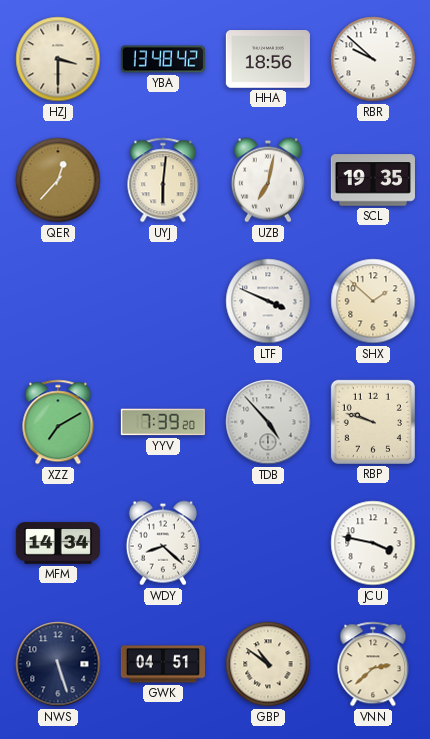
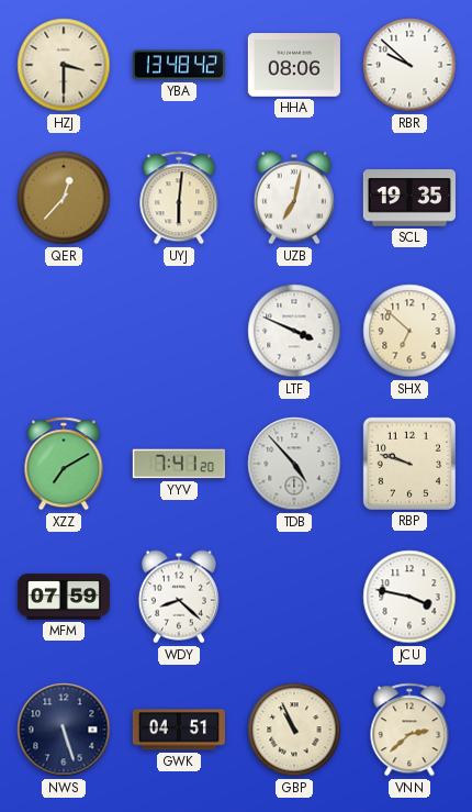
HHA: 18:56 -> 08:06 (294, 65)
SHX: 1:52 -> 6:52 (409, 331)
YYV: 7:39 -> 7:41 (179, 464)
MFM: 14:34 -> 07:59 (64, 597)
GBP: 10:51 -> 10:56 (294, 730)
